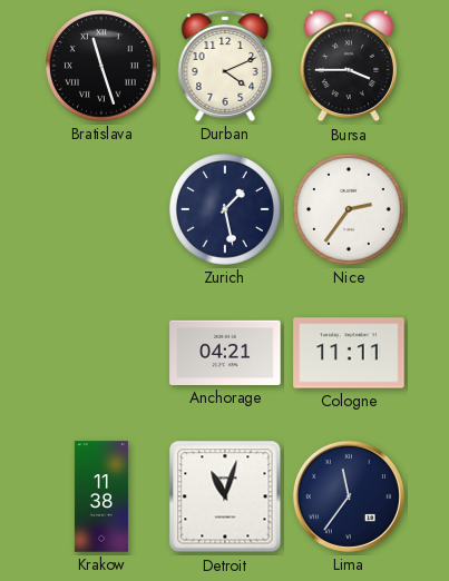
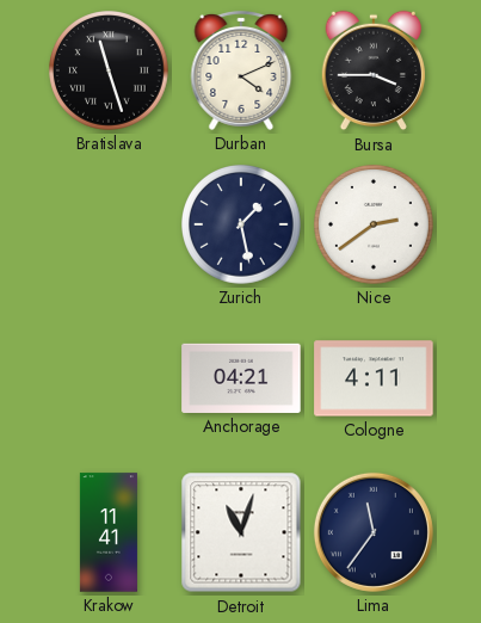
Nice: 2:36 -> 2:39 (375, 226)
Cologne: 11:11 -> 4:11 (374, 378)
Krakow: 11:38 -> 11:41 (109, 532)
